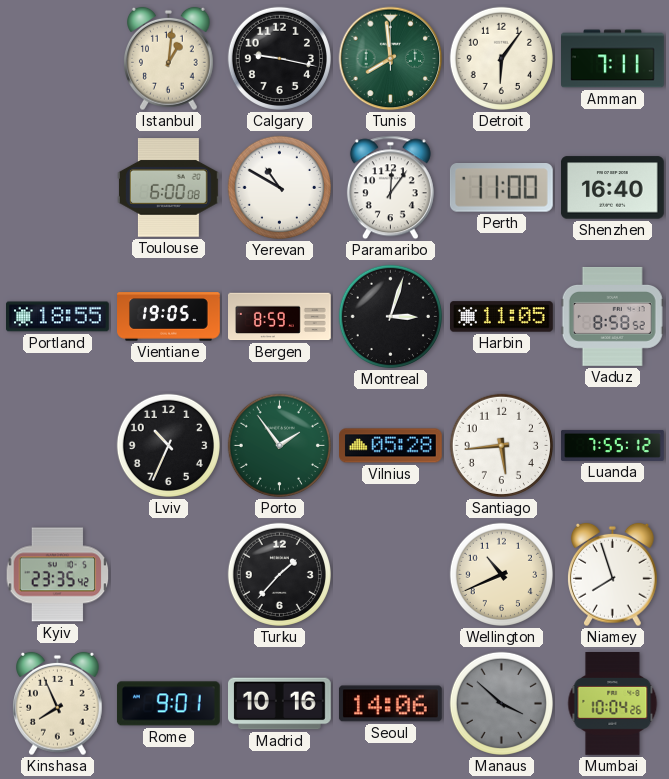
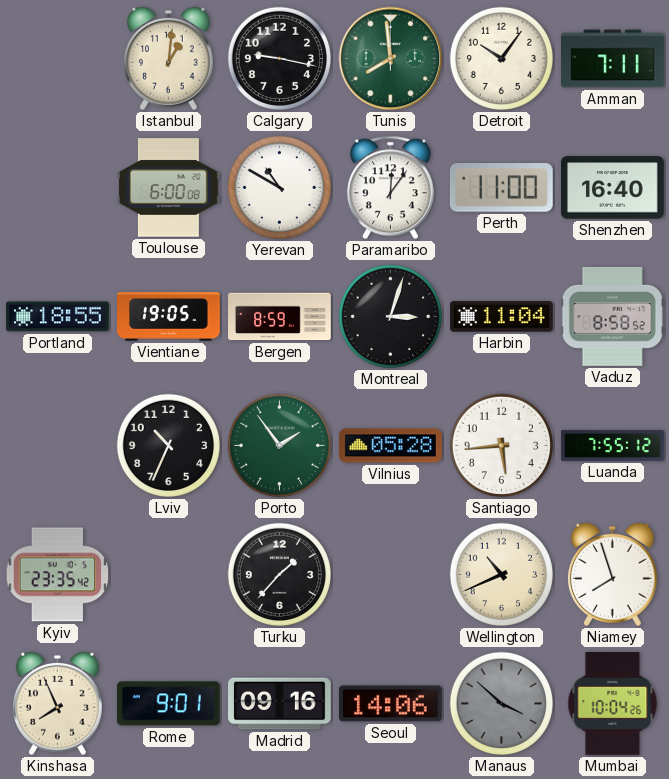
Detroit: 6:06 -> 10:06 (501, 58)
Harbin: 11:05 -> 11:04 (502, 317)
Madrid: 10:16 -> 09:16 (280, 704)
